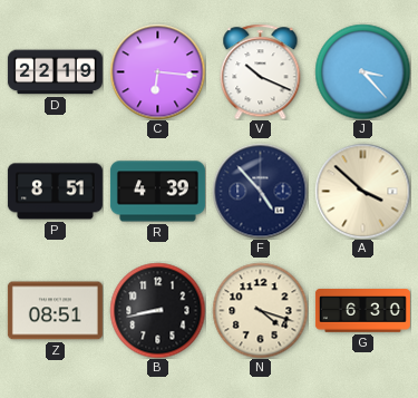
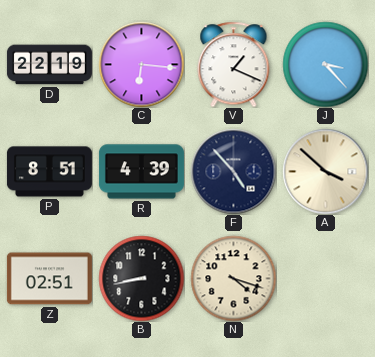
V: 10:19 -> 1:19 (234, 64)
Z: 08:51 -> 02:51 (49, 279)
G: 6:30 -> none (362, 311)
